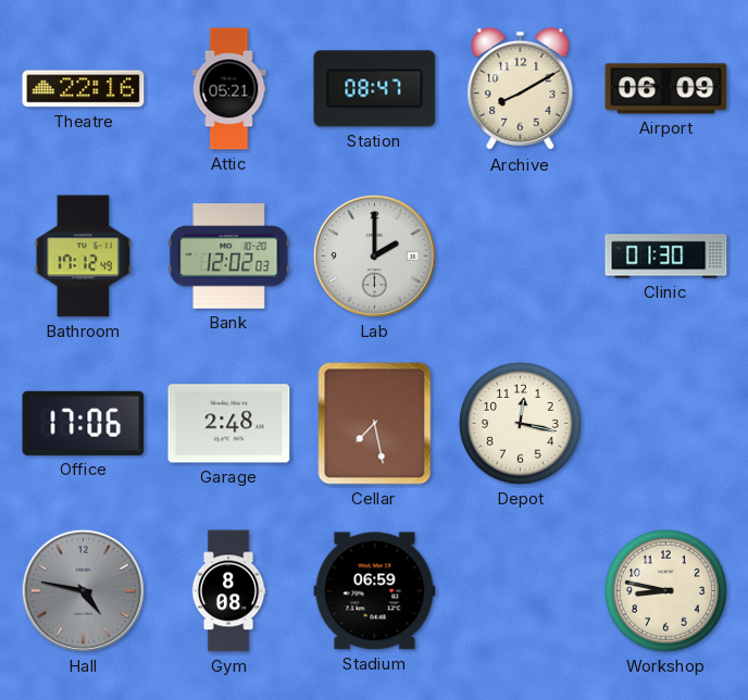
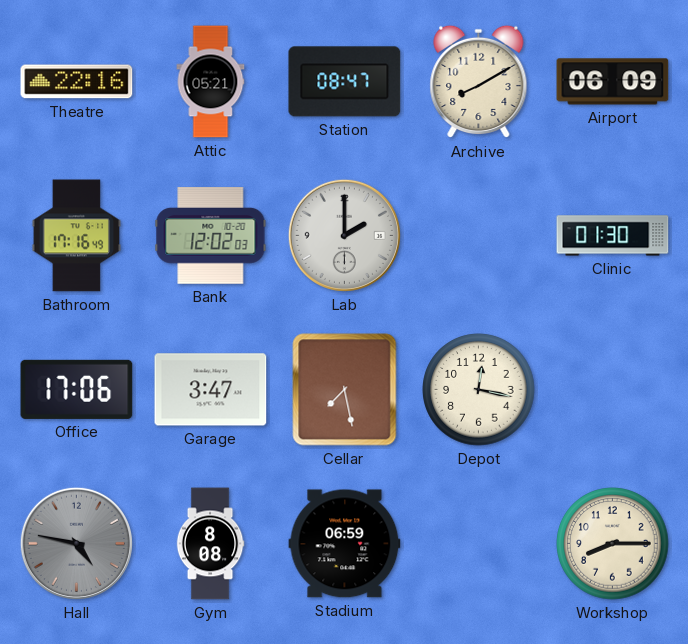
Bathroom: 17:12 -> 17:16 (77, 236)
Garage: 2:48 -> 3:47 (211, 390)
Workshop: 8:47 -> 8:15 (613, 544)
